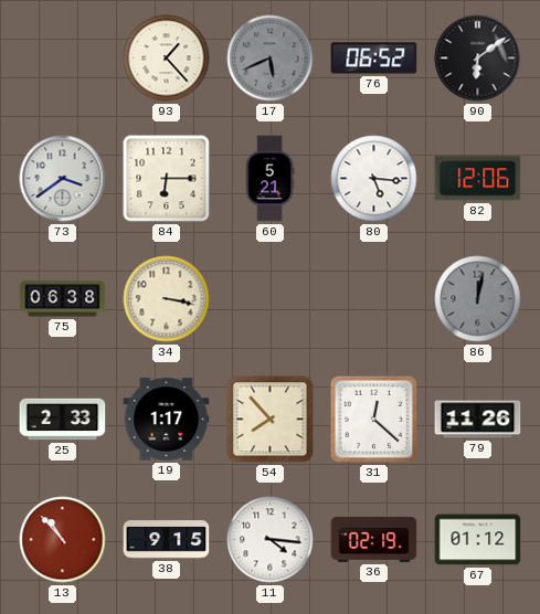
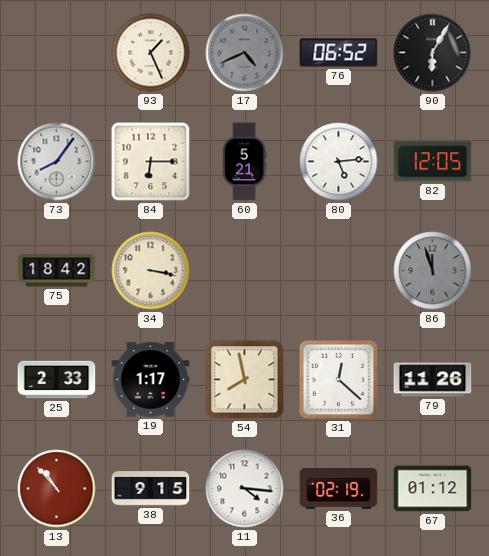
93: 1:23 -> 1:26 (151, 53)
17: 5:41 -> 4:41 (245, 53)
90: 6:09 -> 6:05 (433, 53)
73: 3:39 -> 8:06 (57, 162)
80: 5:16 -> 5:14 (339, 162)
82: 12:06 -> 12:05 (433, 162)
75: 06:38 -> 18:42 (57, 271)
86: 12:02 -> 11:57 (433, 271)
54: 7:53 -> 7:58 (245, 380)
